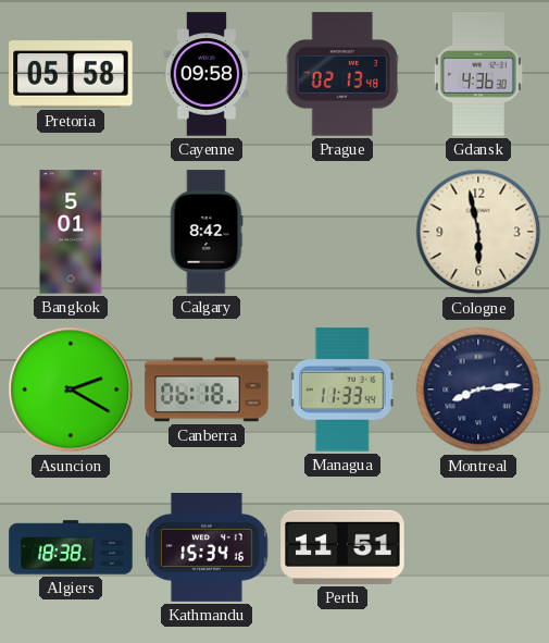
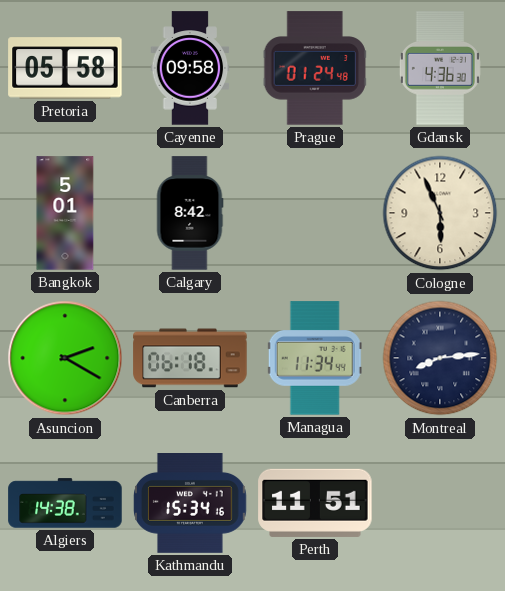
Prague: 02:13 -> 01:24 (315, 68)
Cologne: 5:58 -> 5:56 (440, 213)
Managua: 11:33 -> 11:34 (315, 358)
Algiers: 18:38 -> 14:38 (65, 503)
